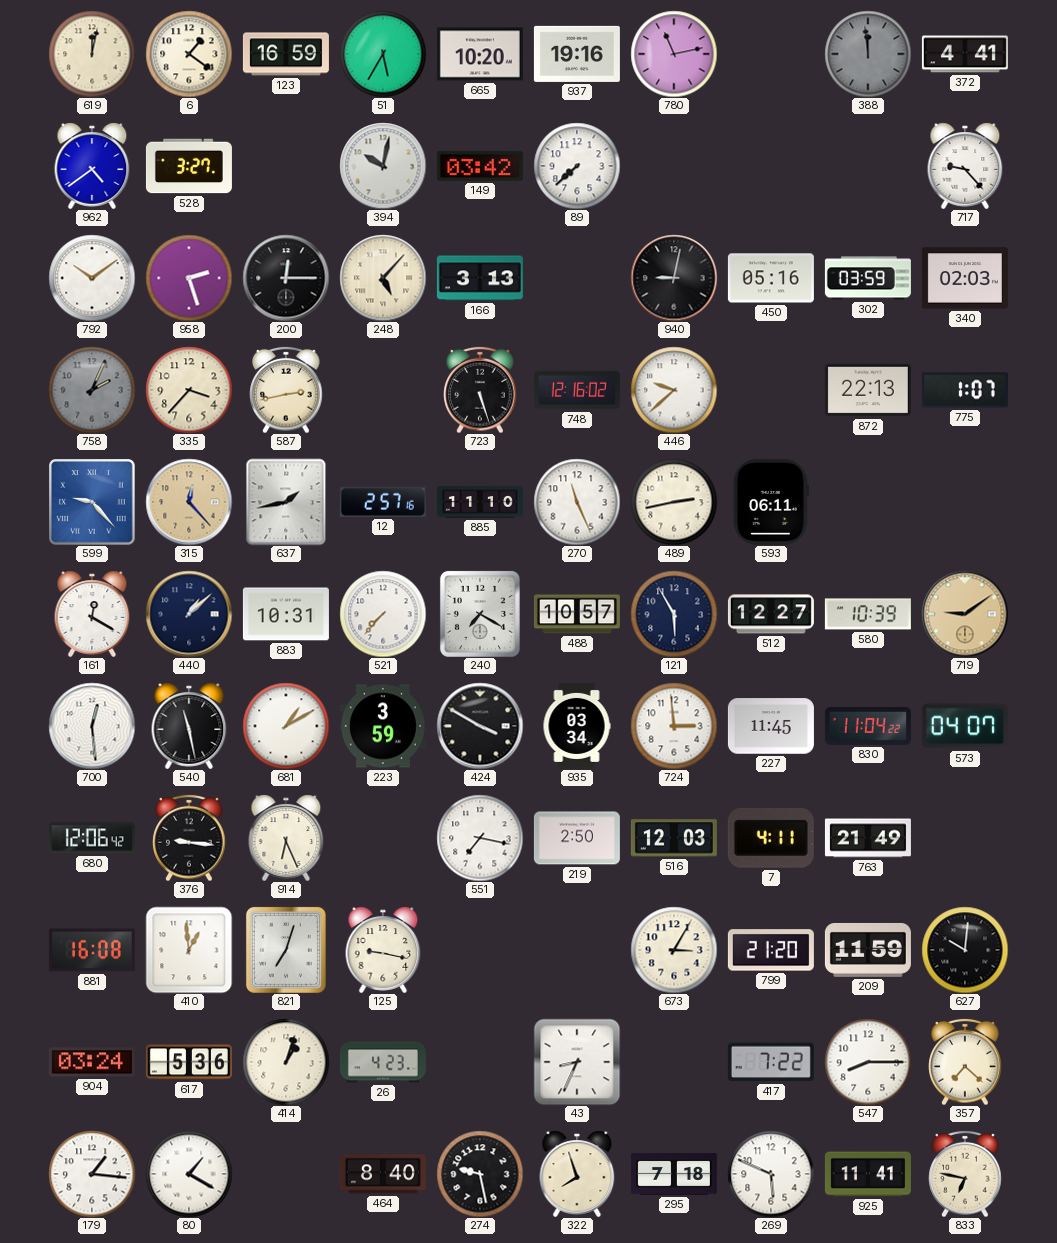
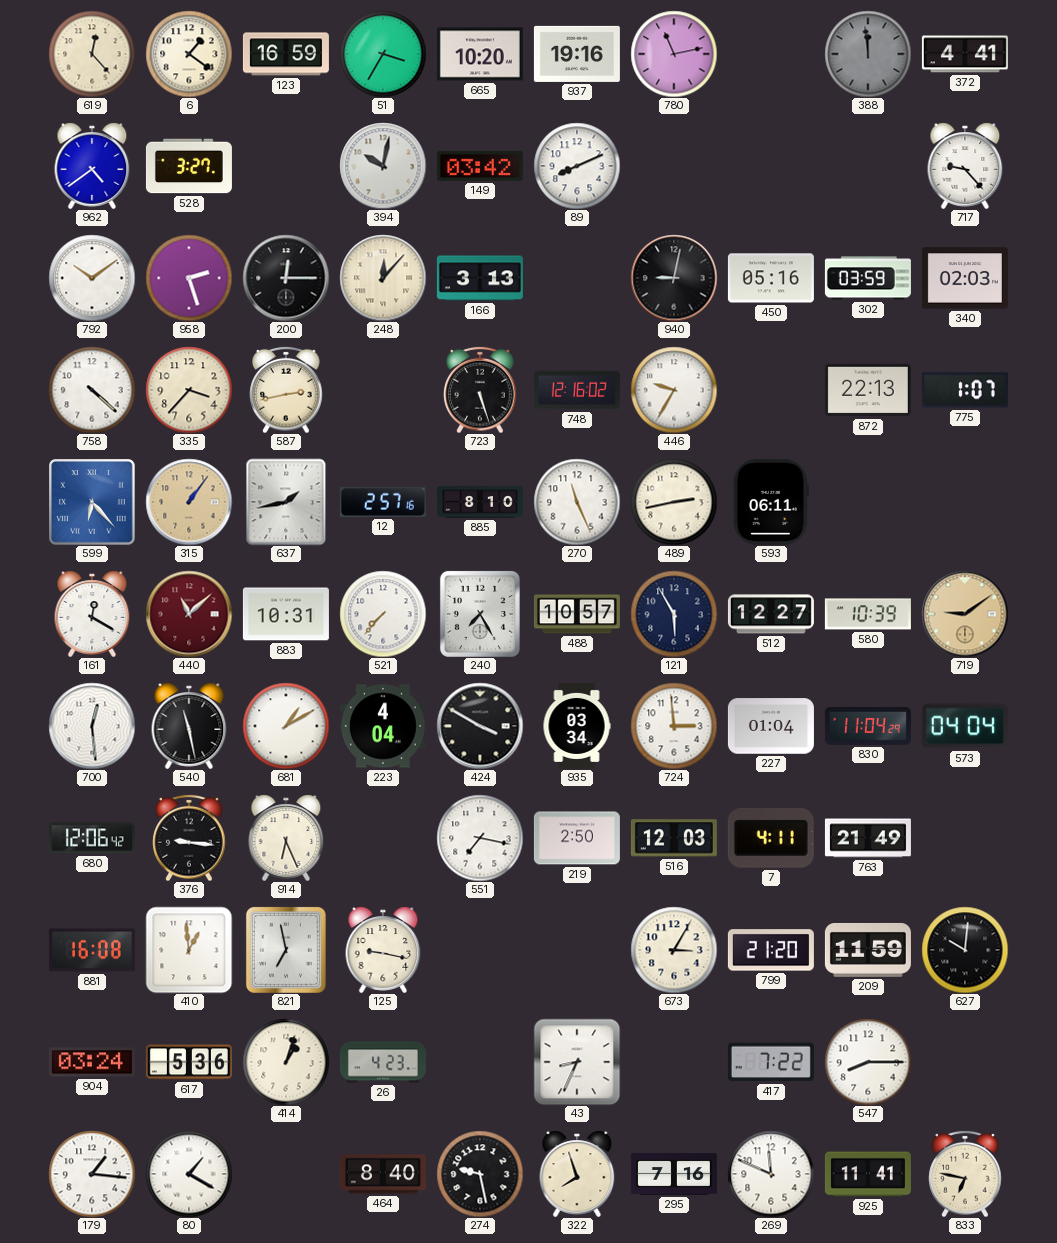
619: 12:02 -> 12:23 (92, 54)
51: 5:35 -> 3:35 (383, 54)
89: 7:38 -> 8:11 (577, 166)
248: 5:07 -> 12:07 (383, 278)
758: 2:04 -> 4:22 (92, 390)
758 dial: grey -> white (92, 390)
446: 9:38 -> 9:35 (674, 390)
599: 9:23 -> 6:23 (92, 502)
315: 12:23 -> 1:06 (189, 502)
885: 11:10 -> 8:10 (480, 502)
440: 1:08 -> 11:08 (189, 614)
440 dial: navy -> burgundy (189, 614)
240: 7:20 -> 7:25 (480, 614)
223: 3:59 -> 4:04 (383, 726)
227: 11:45 -> 01:04 (771, 726)
830: 11:04:22 -> 11:04:29 (868, 726)
573: 04:07 -> 04:04 (965, 726)
821: 7:03 -> 6:58 (286, 950)
357: 7:22 -> none (965, 1062)
295: 7:18 -> 7:16 (674, 1174)
269: 5:49 -> 11:49 (771, 1174)
